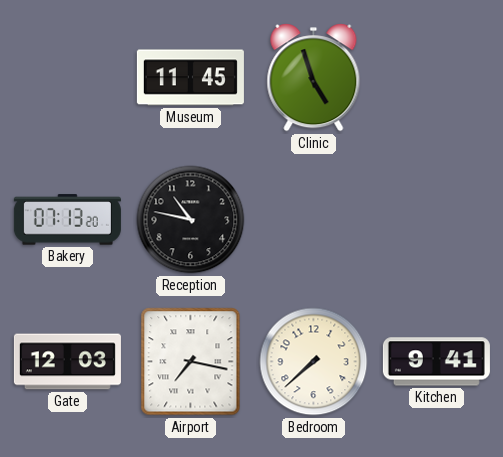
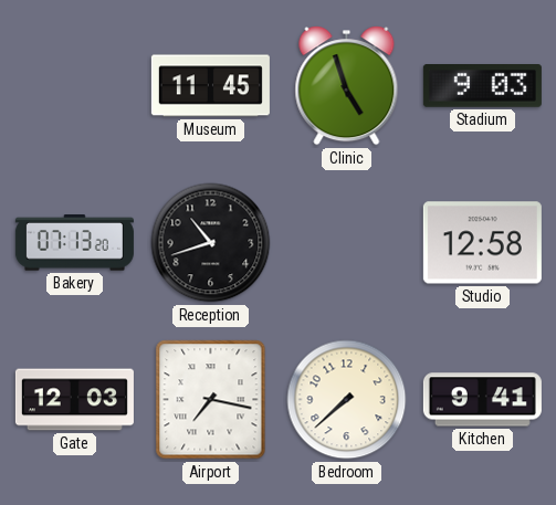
Stadium: none -> 9:03 (482, 86)
Reception: 10:47 -> 10:42 (211, 243)
Studio: none -> 12:58 (482, 243)
